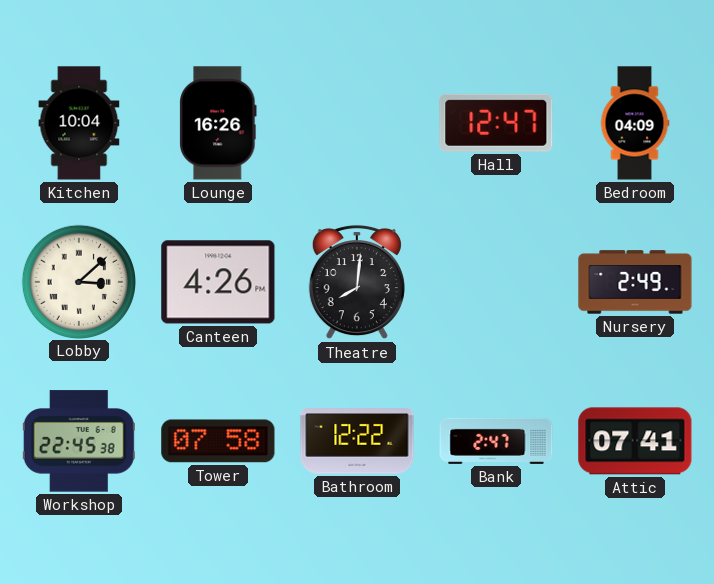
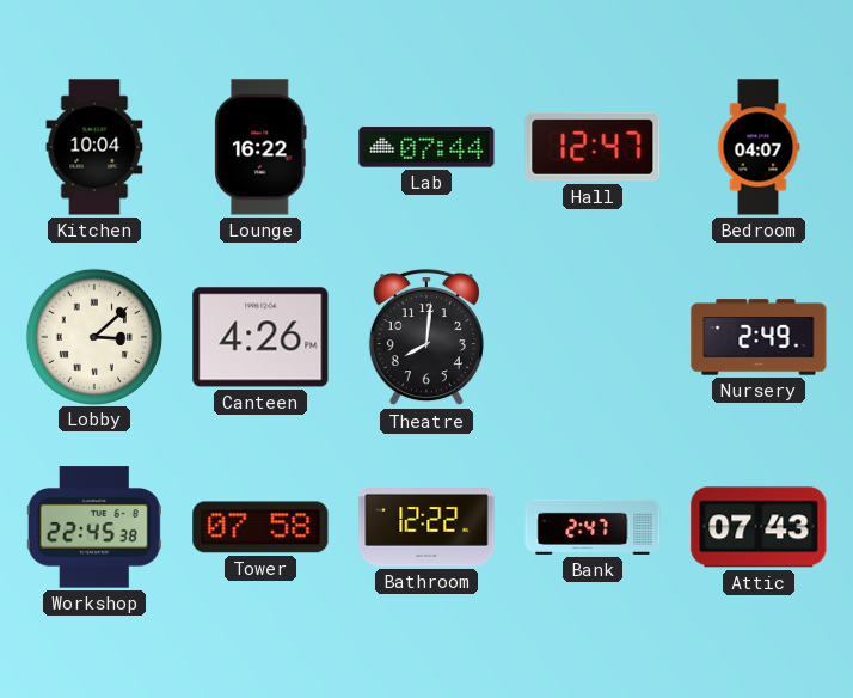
Lounge: 16:26 -> 16:22 (260, 147)
Lab: none -> 07:44 (426, 147)
Bedroom: 04:09 -> 04:07 (759, 147)
Attic: 07:41 -> 07:43 (759, 527)
